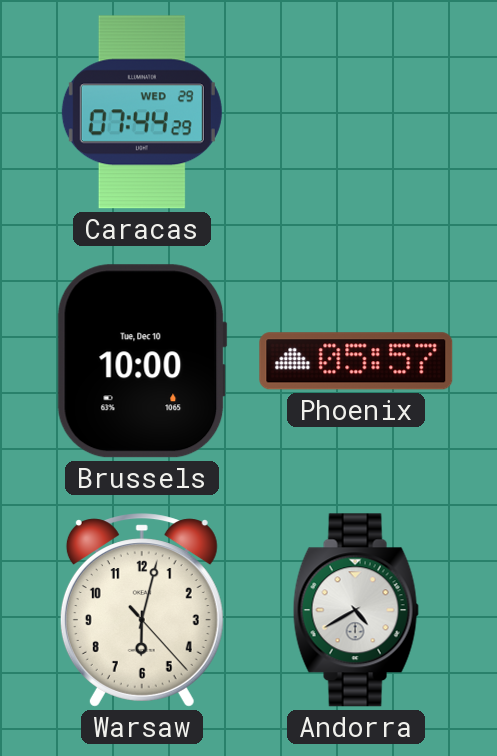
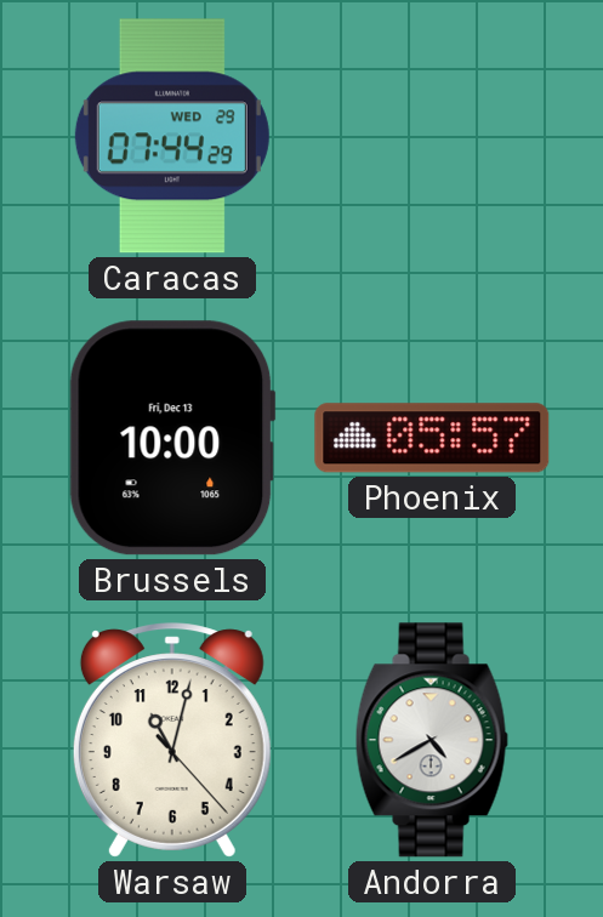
Brussels date: Tue, Dec 10 -> Fri, Dec 13 (172, 438)
Warsaw: 6:02 -> 11:02 (172, 740)
